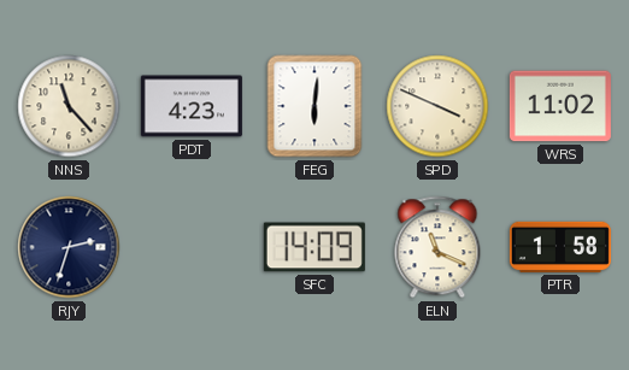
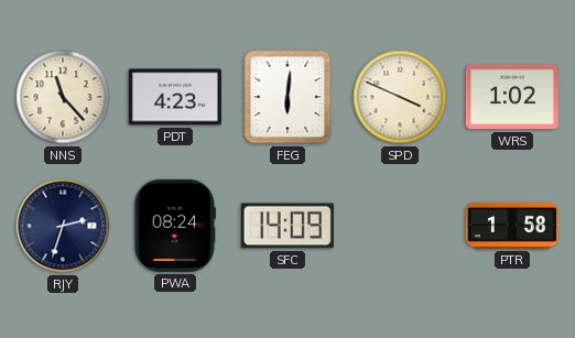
WRS: 11:02 -> 1:02 (512, 97)
PWA: none -> 08:24 (175, 226)
ELN: 11:19 -> none (437, 247)
